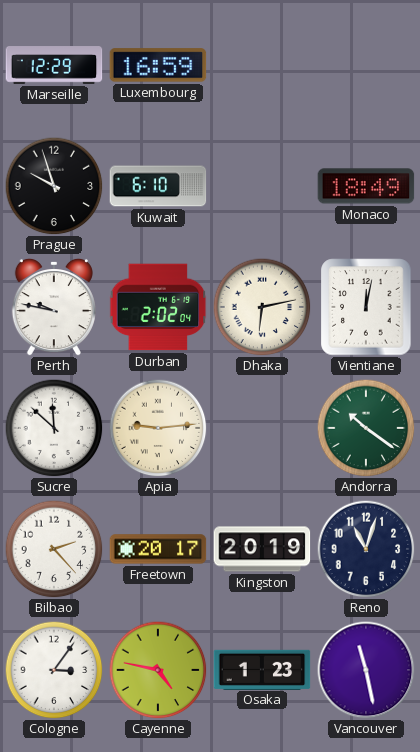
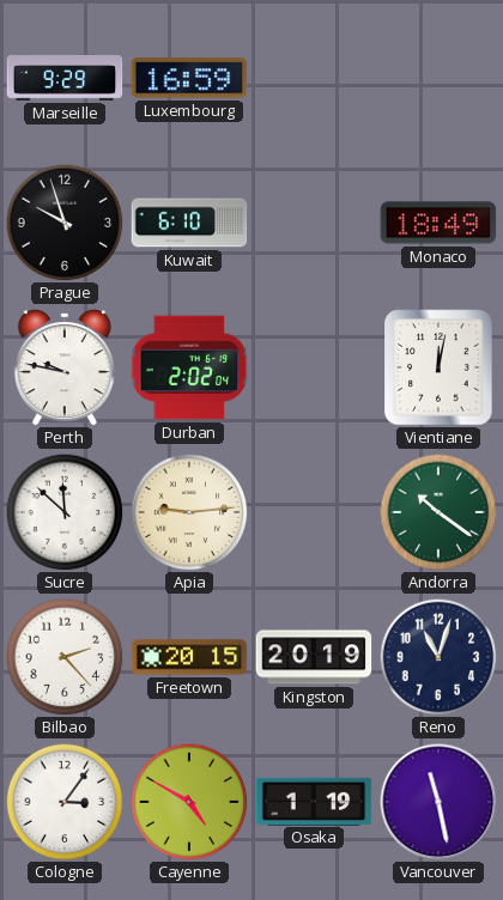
Marseille: 12:29 -> 9:29 (65, 78)
Dhaka: 6:13 -> none (262, 307)
Freetown: 20:17 -> 20:15 (189, 657)
Cayenne: 4:47 -> 4:50 (189, 802)
Osaka: 1:23 -> 1:19 (314, 801)
